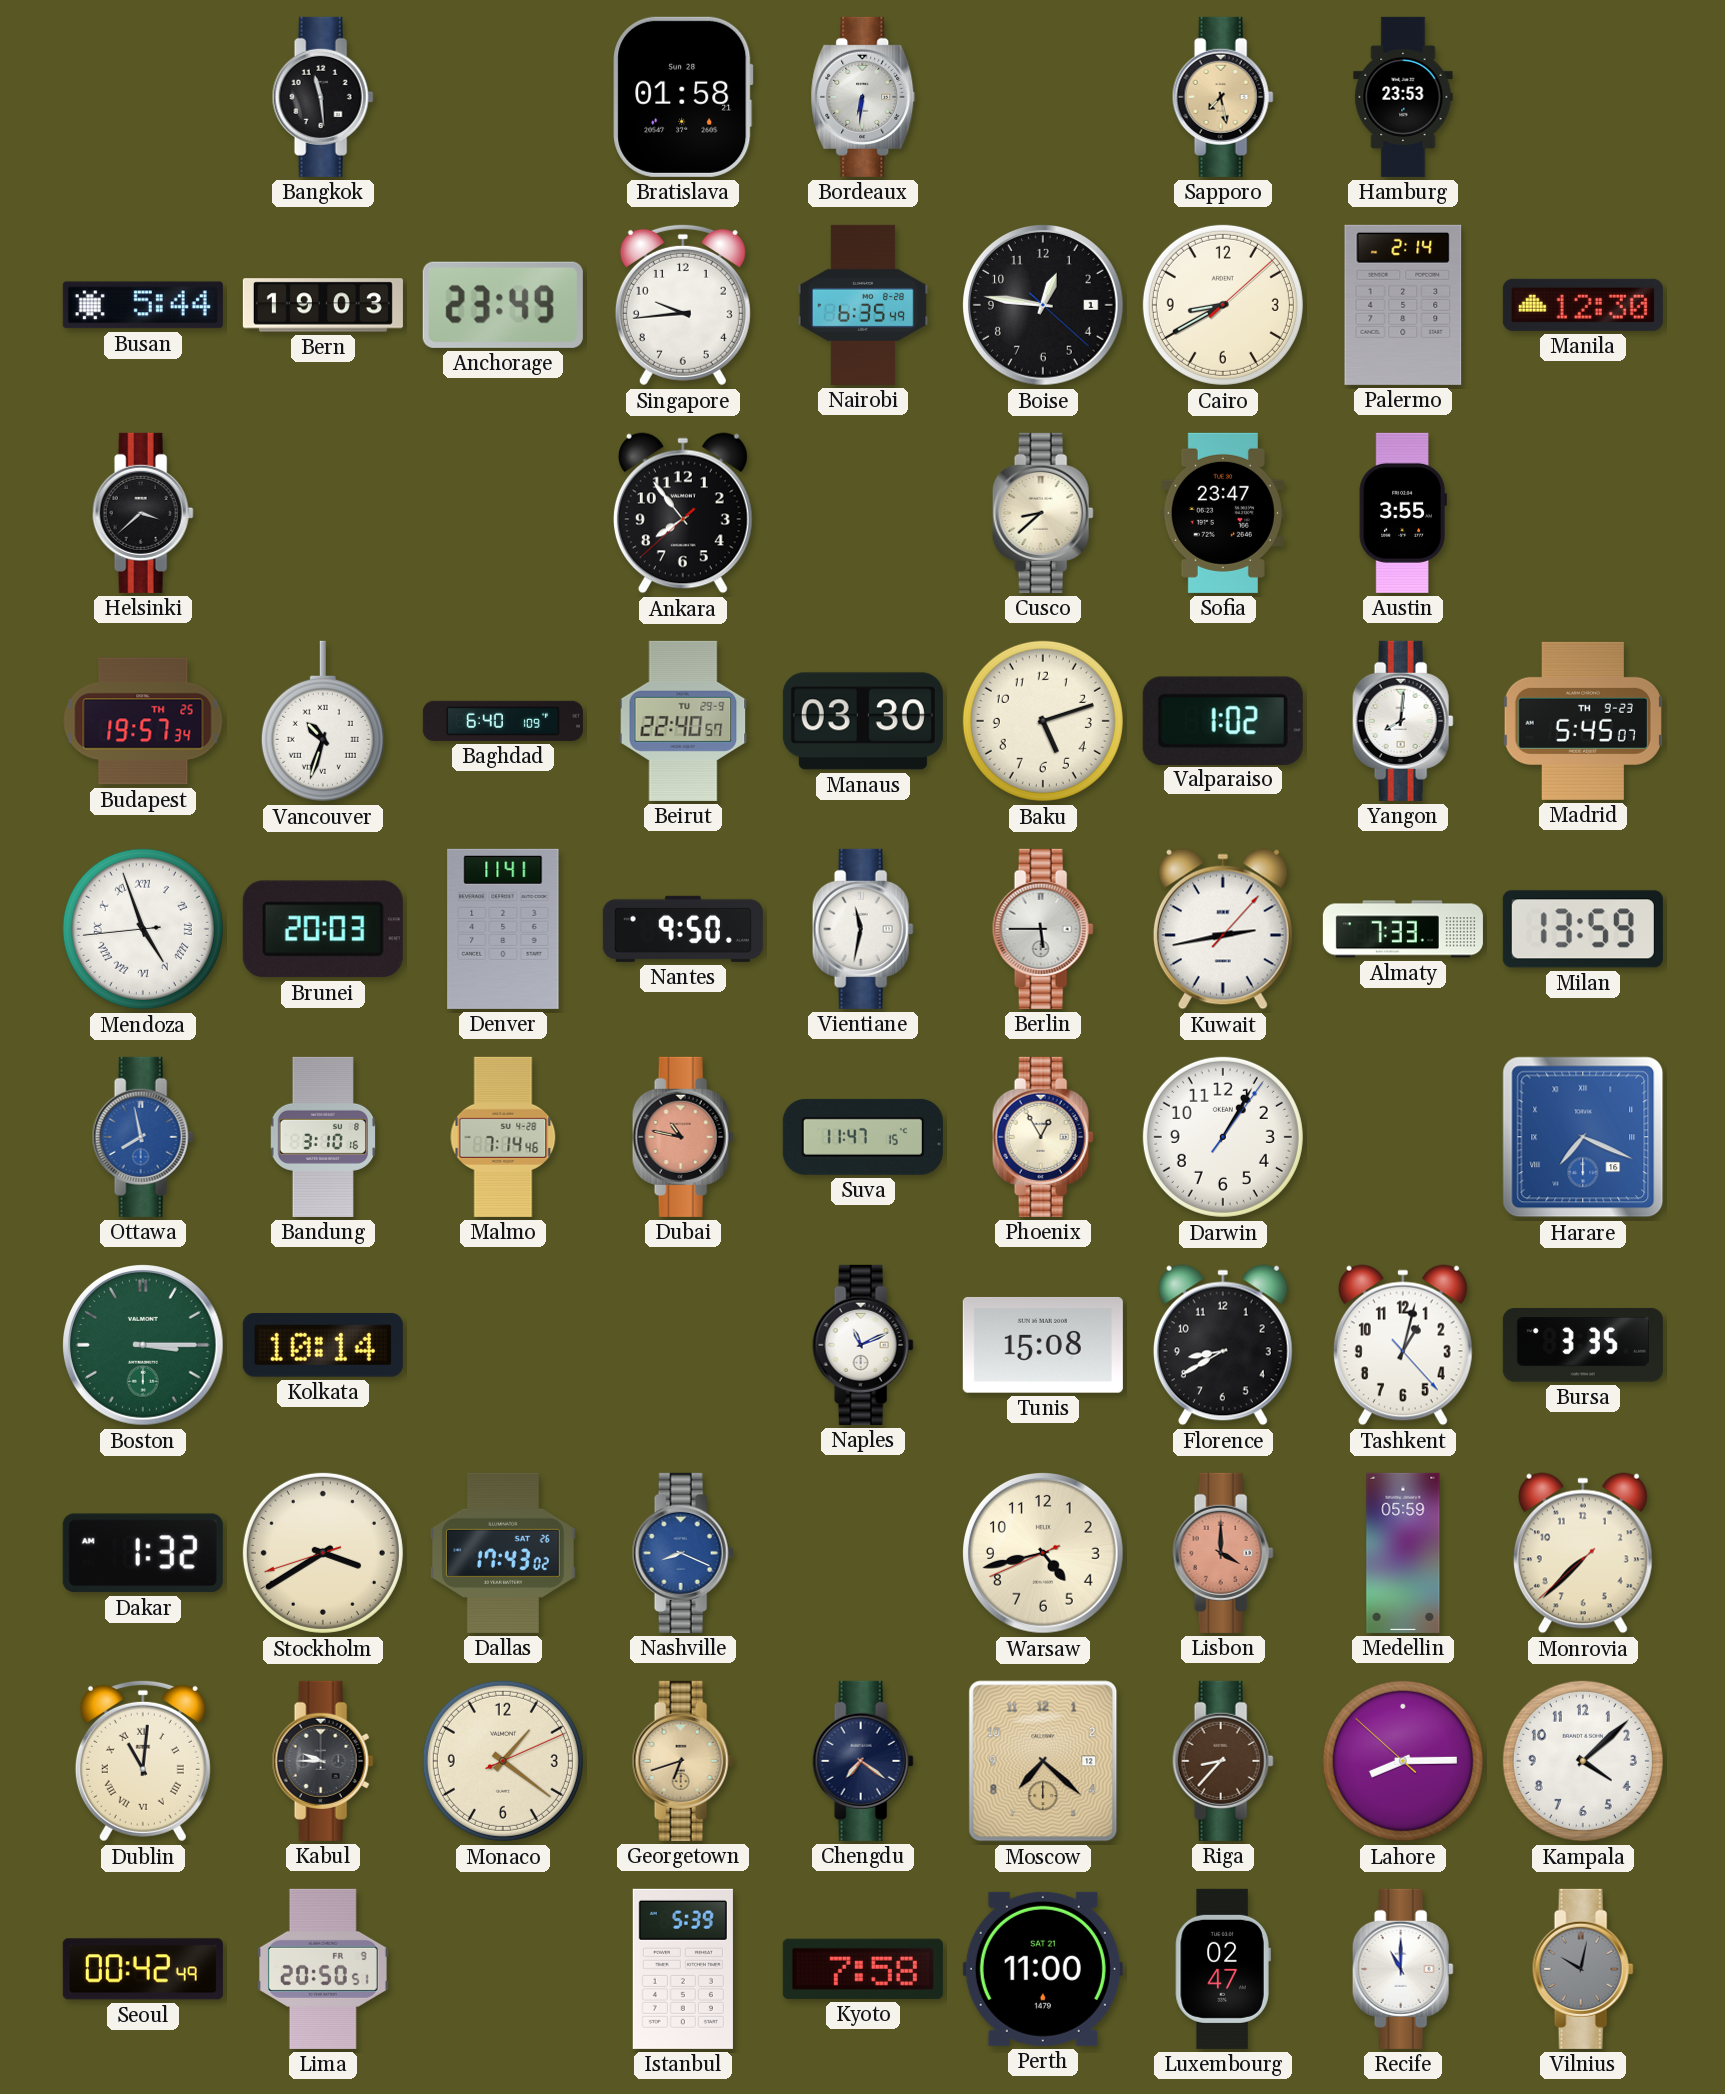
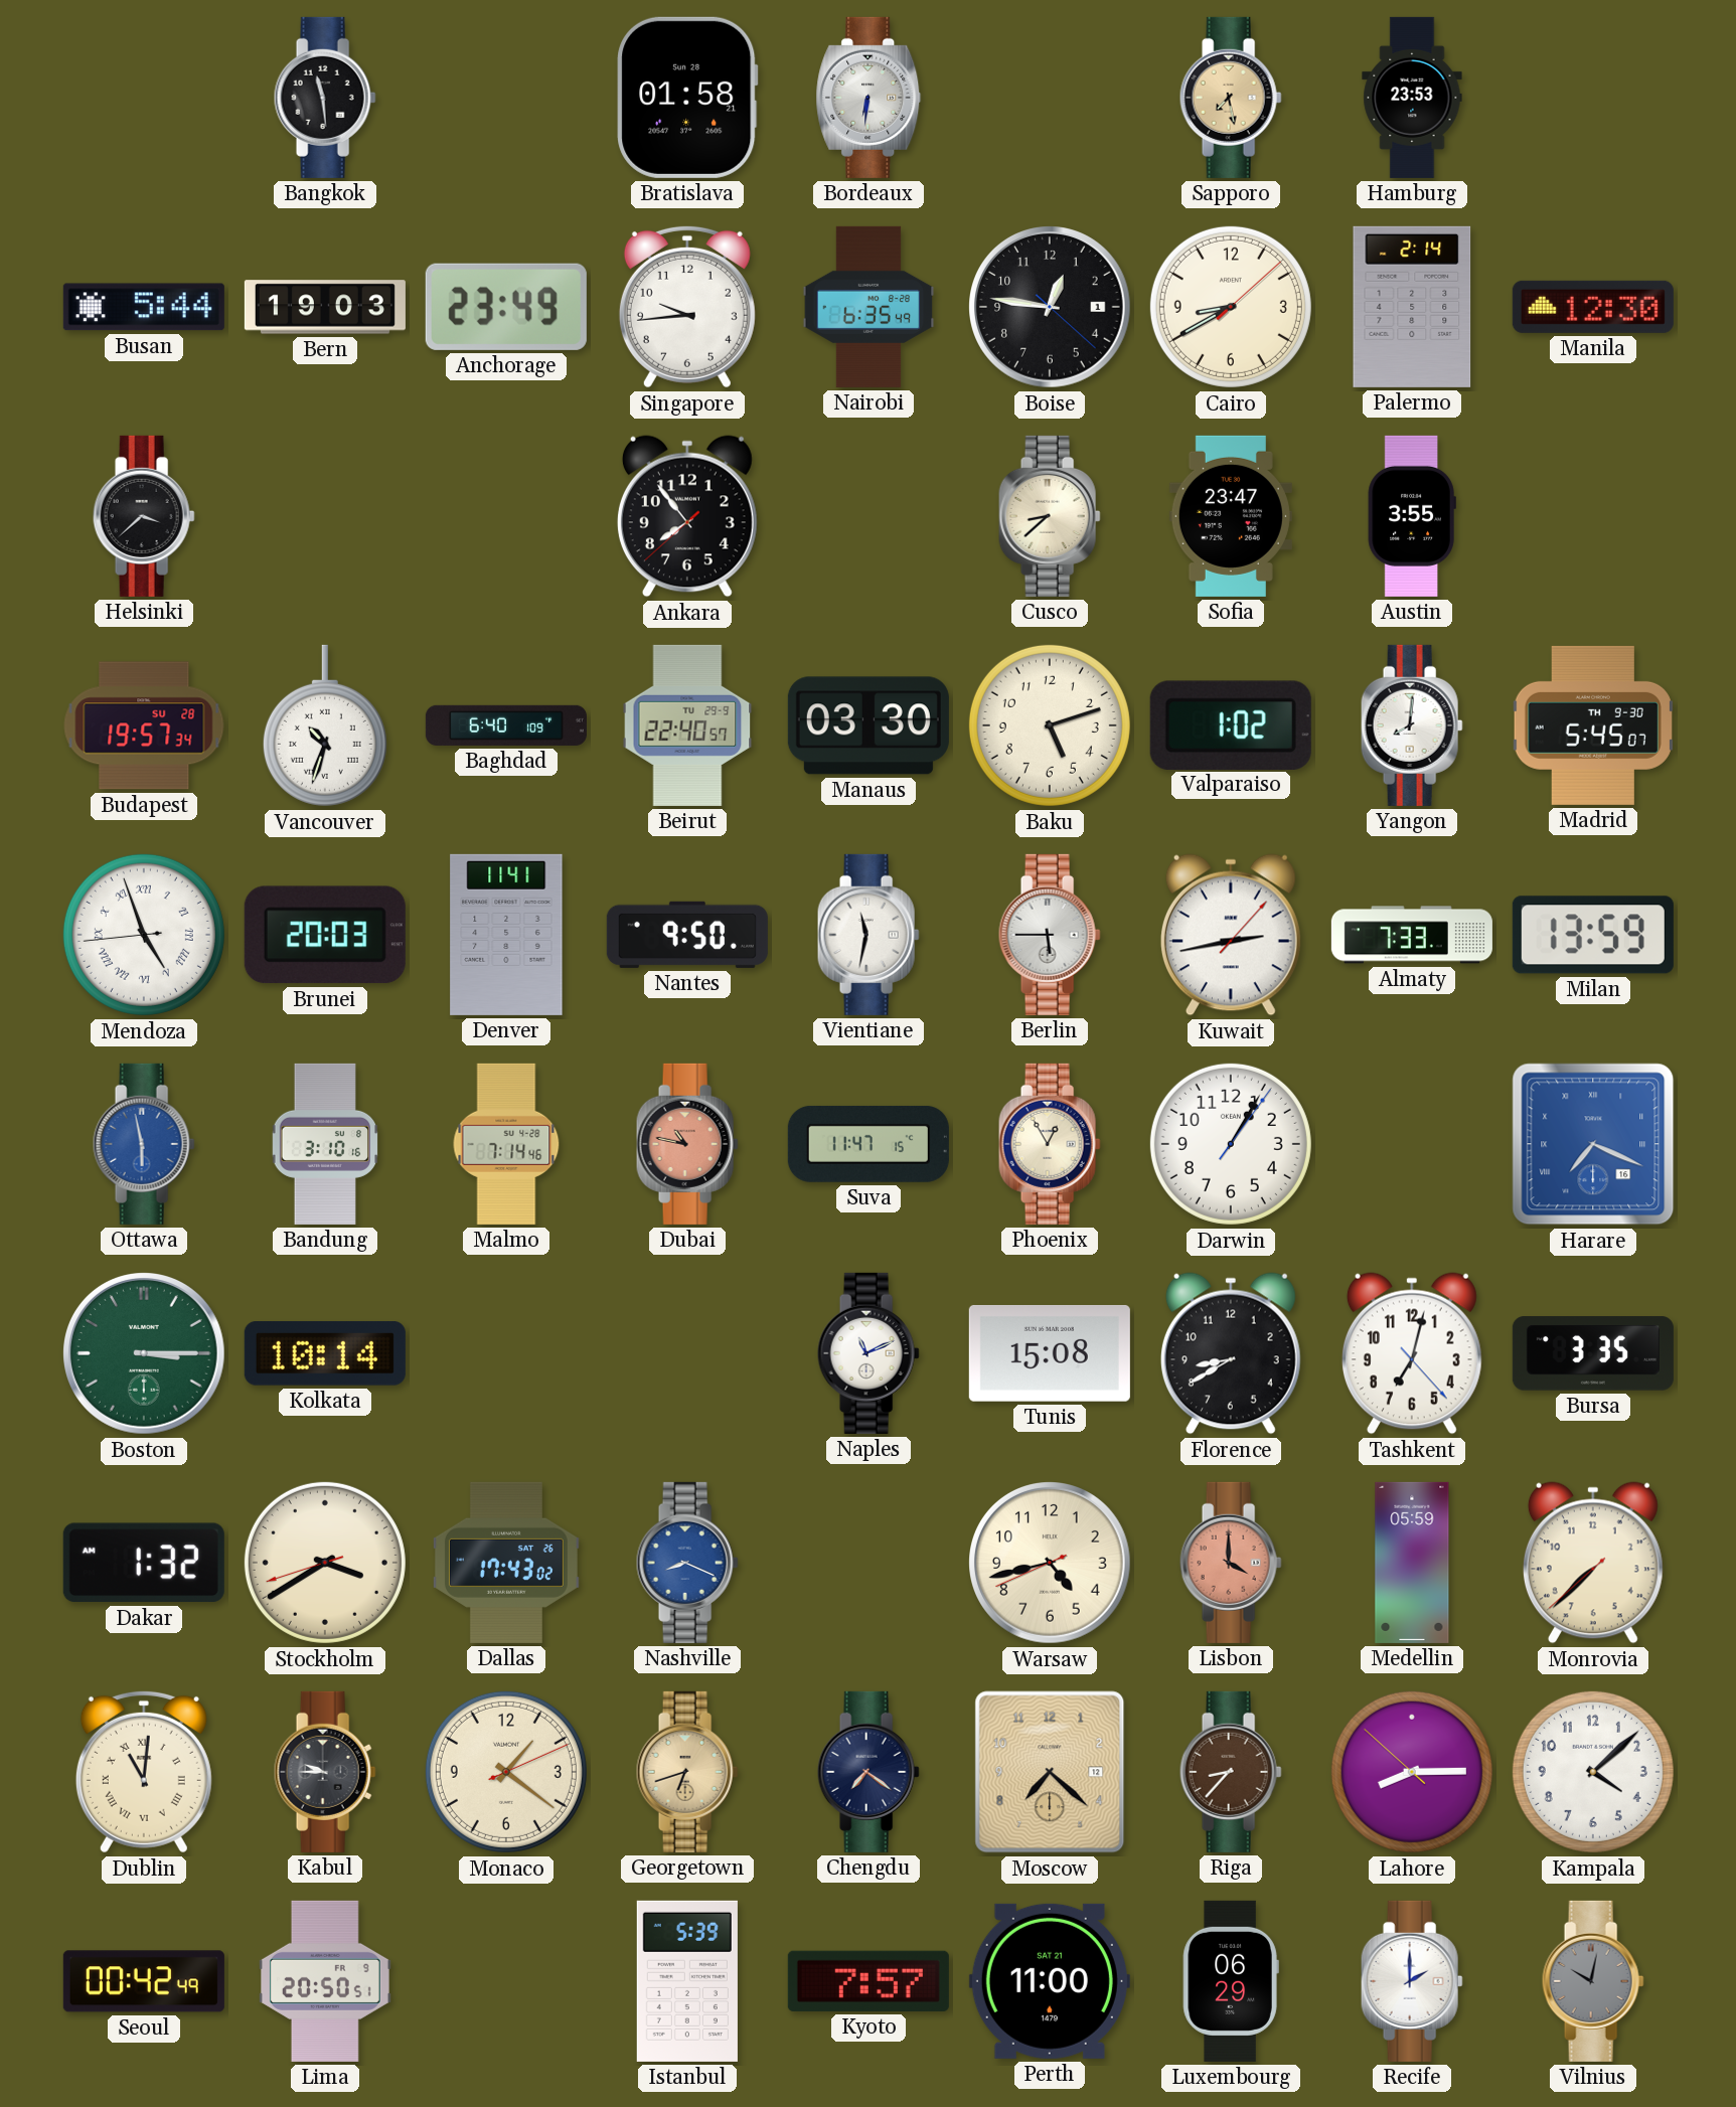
Budapest date: TH 25 -> SU 28 (144, 725)
Madrid date: TH 9-23 -> TH 9-30 (1593, 725)
Ottawa: 7:58 -> 5:58 (144, 1144)
Tashkent: 1:02 -> 7:02 (1412, 1353)
Kyoto: 7:58 -> 7:57 (869, 1981)
Luxembourg: 02:47 -> 06:29 (1231, 1981)
Recife: 11:00 -> 2:00 (1412, 1981)
